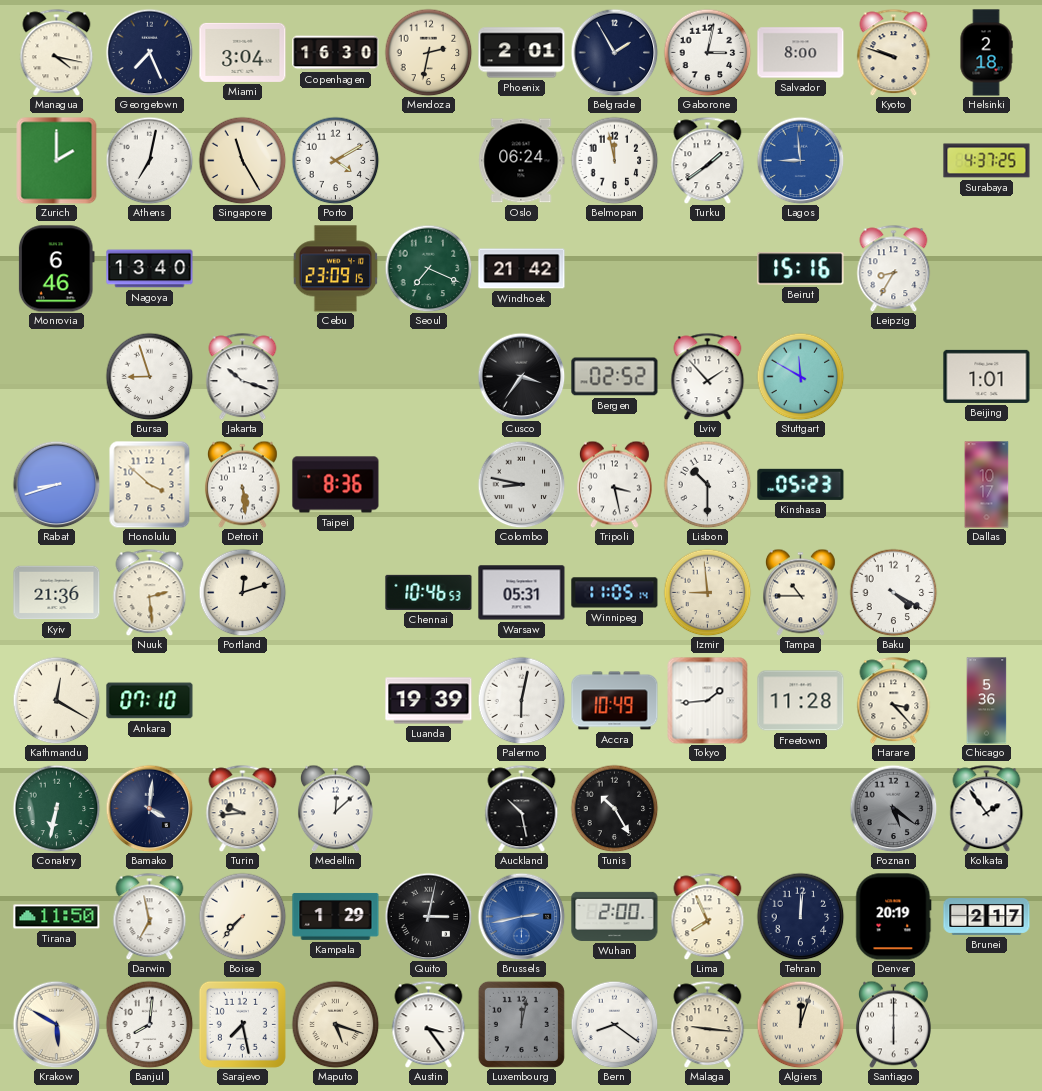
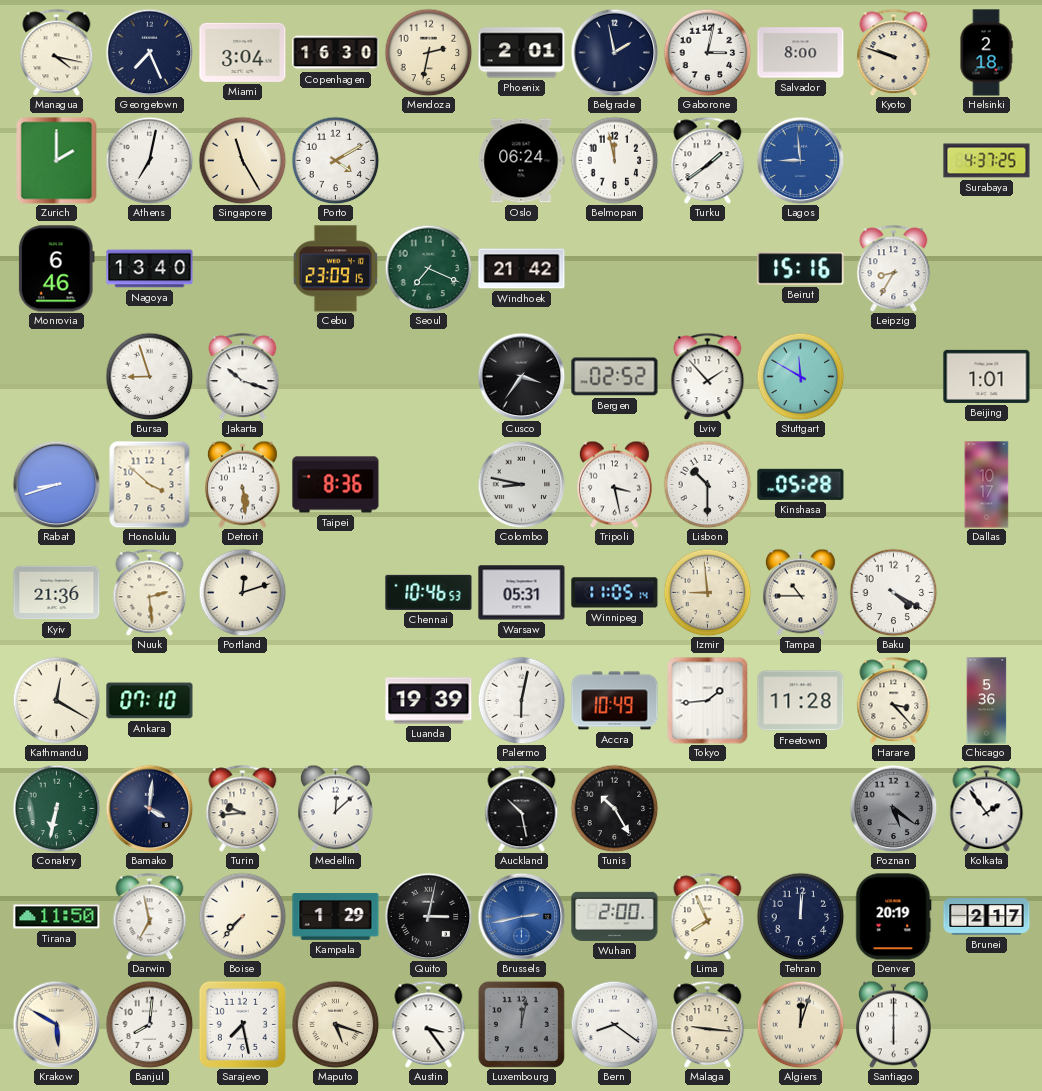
Belgrade: 1:55 -> 1:58 (614, 52)
Kinshasa: 05:23 -> 05:28 (801, 484)
